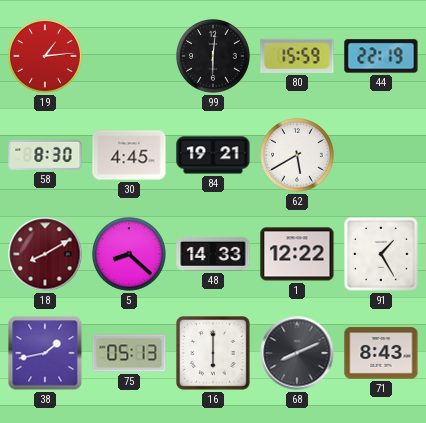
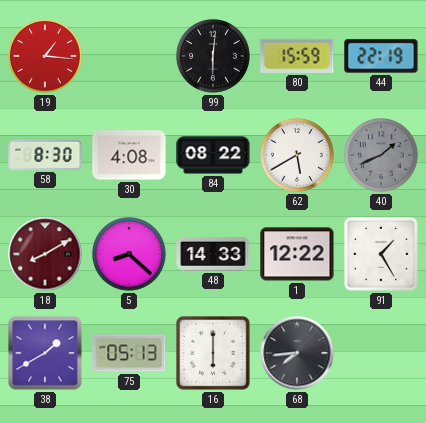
19: 1:14 -> 1:16 (46, 57)
30: 4:45 -> 4:08 (129, 155)
84: 19:21 -> 08:22 (213, 155)
40: none -> 1:41 (382, 156)
38: 1:43 -> 1:40 (45, 353)
68: 8:11 -> 7:44 (297, 353)
71: 8:43 -> none (381, 353)
